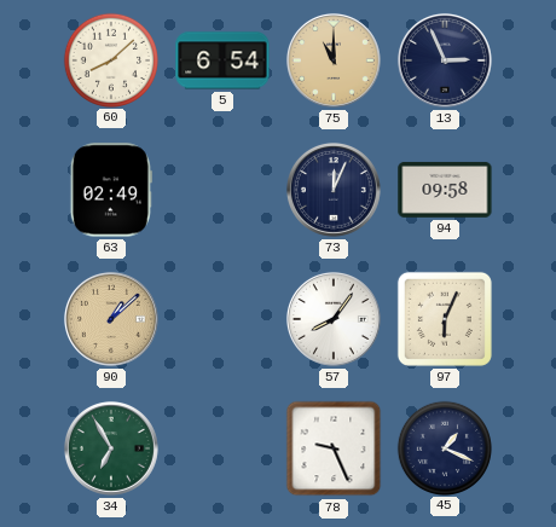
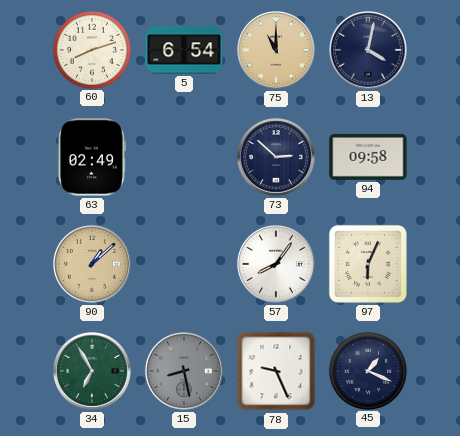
60: 8:08 -> 8:12 (91, 49)
13: 2:56 -> 4:02 (368, 50)
73: 12:04 -> 2:52 (276, 157)
15: none -> 8:28 (184, 371)
